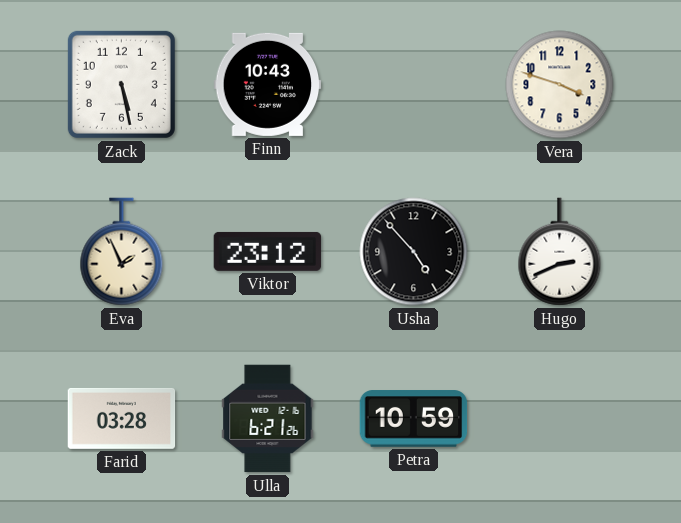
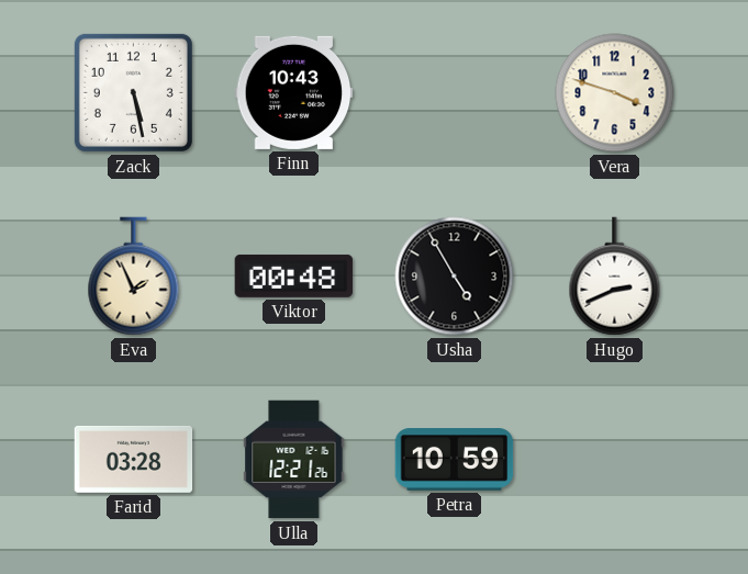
Viktor: 23:12 -> 00:48 (294, 275)
Usha: 4:53 -> 4:55 (455, 277)
Ulla: 6:21 -> 12:21 (294, 460)
